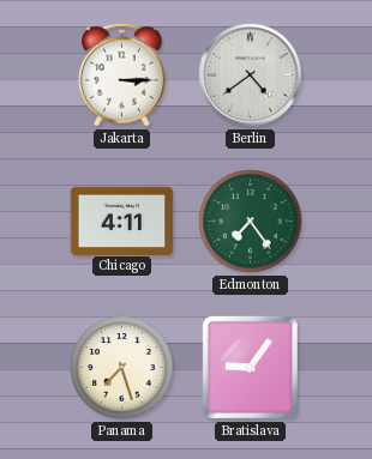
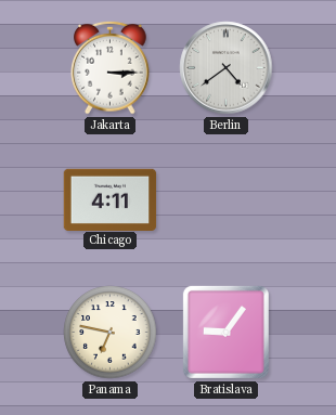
Edmonton: 7:24 -> none (251, 222)
Panama: 7:27 -> 6:47 (111, 333)
